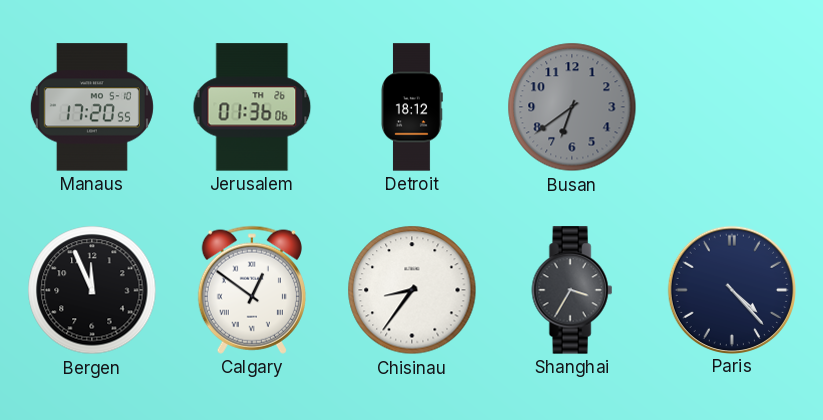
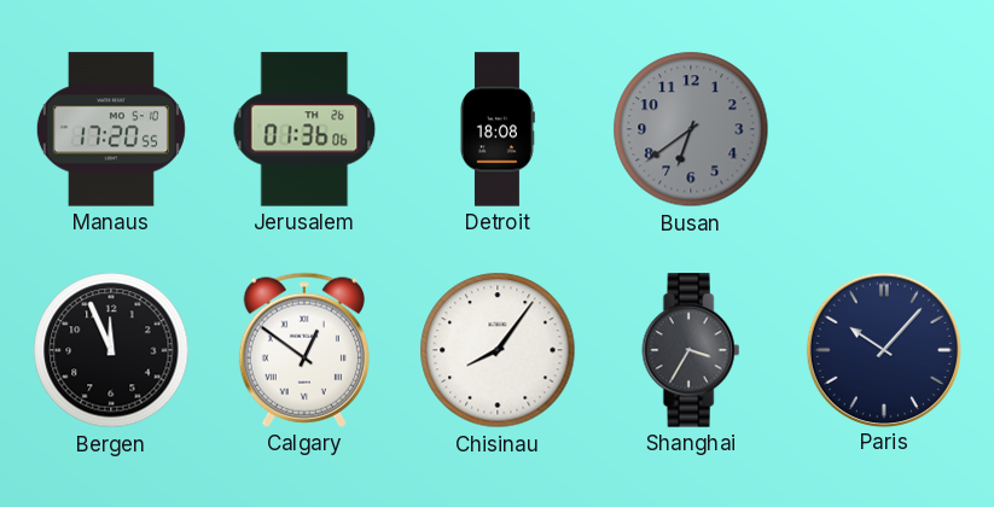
Detroit: 18:12 -> 18:08 (498, 129)
Chisinau: 8:36 -> 8:06 (498, 350)
Paris: 4:23 -> 10:07 (883, 349)
